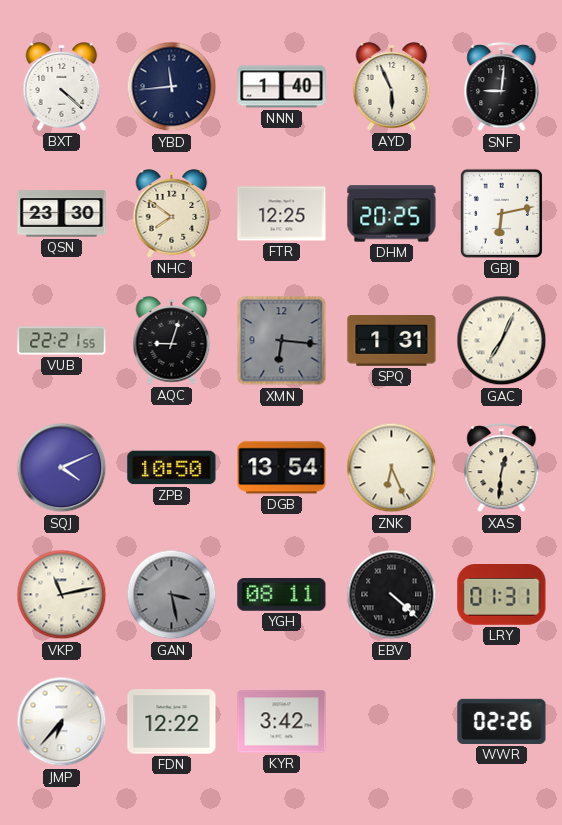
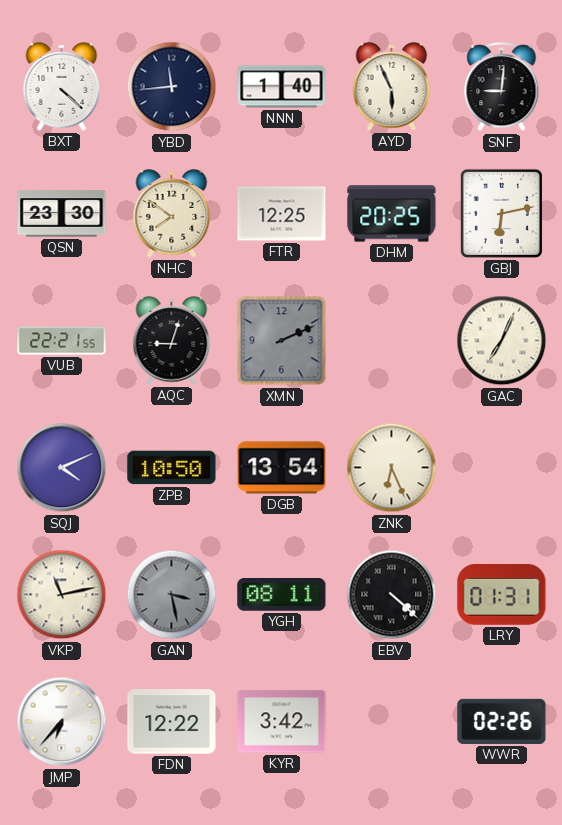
XMN: 6:16 -> 2:11 (282, 341)
SPQ: 1:31 -> none (392, 341)
XAS: 12:31 -> none (502, 468)
